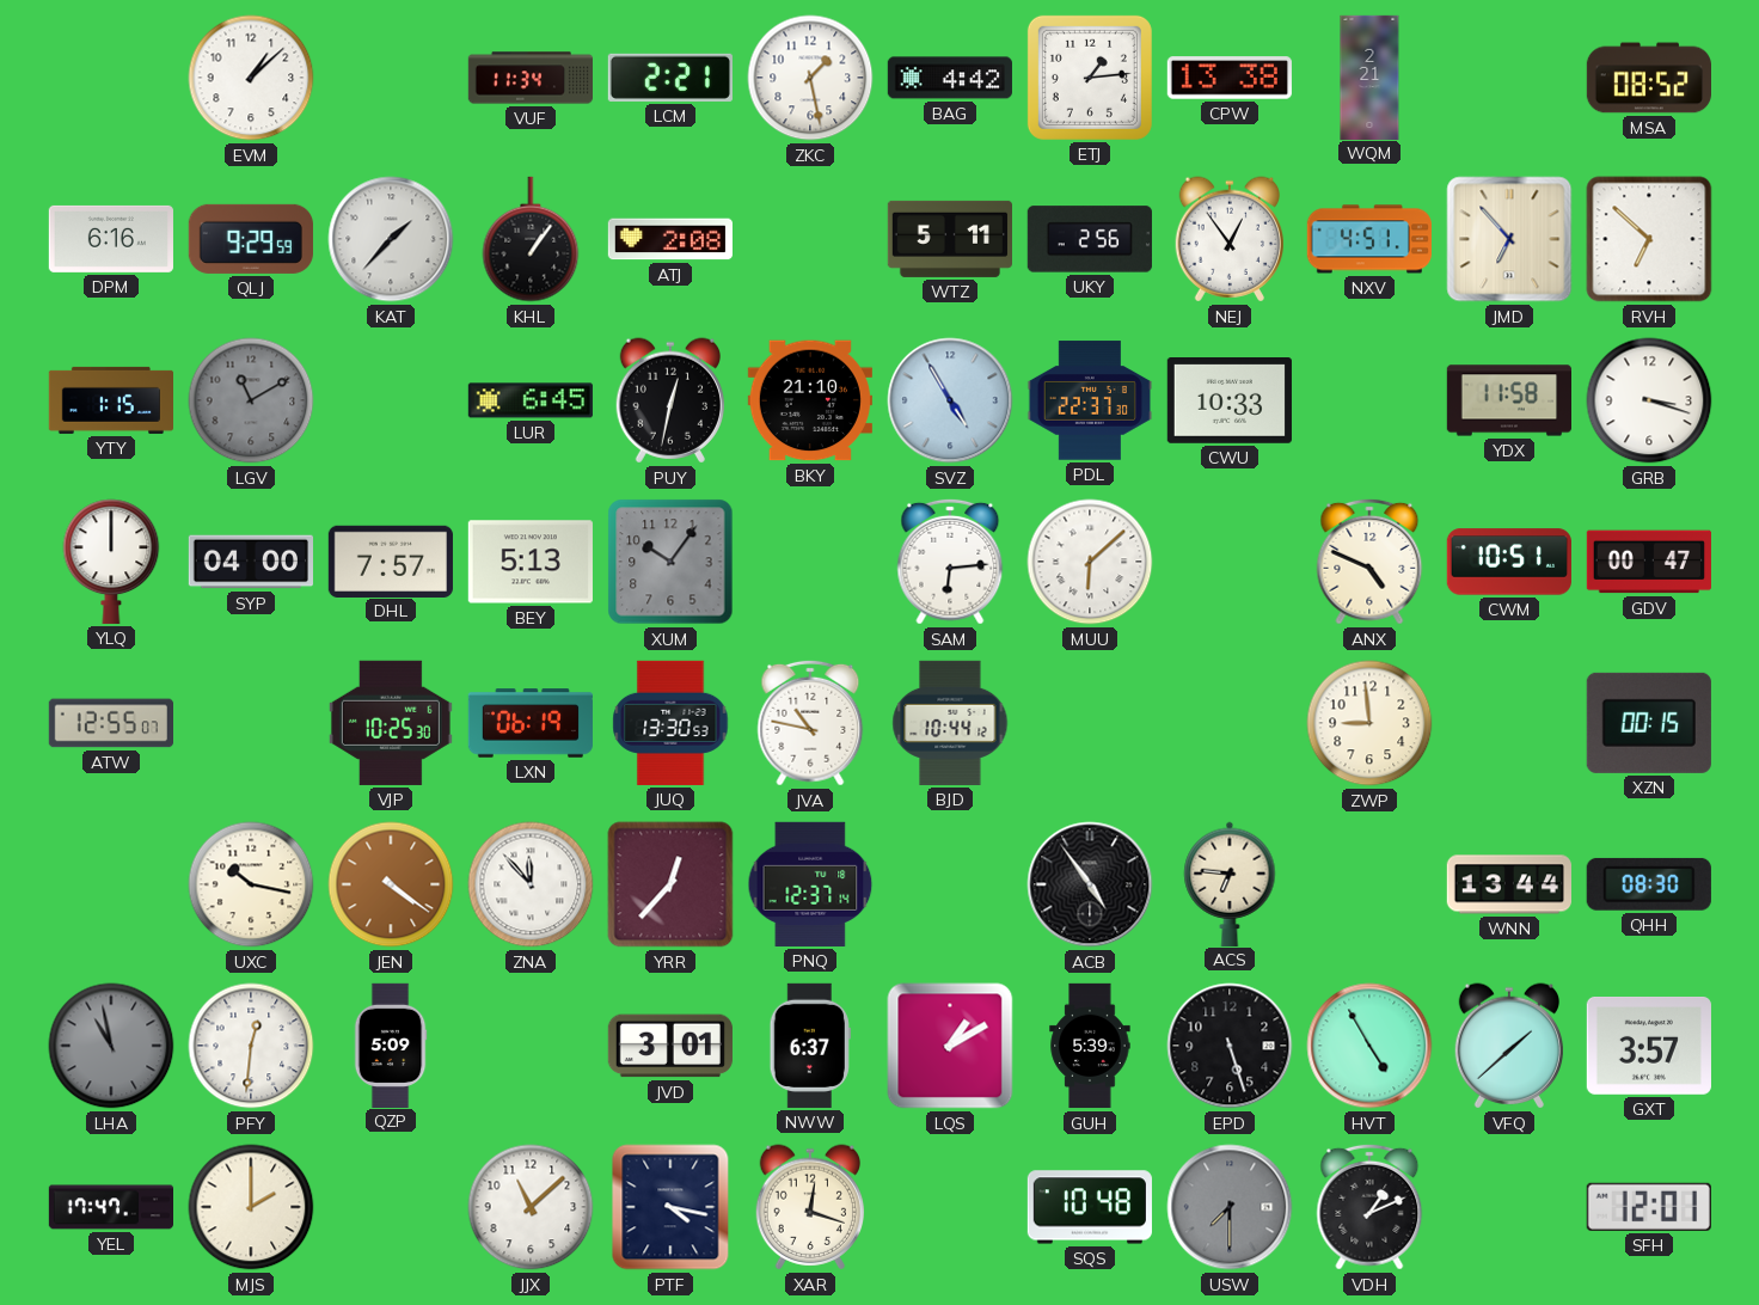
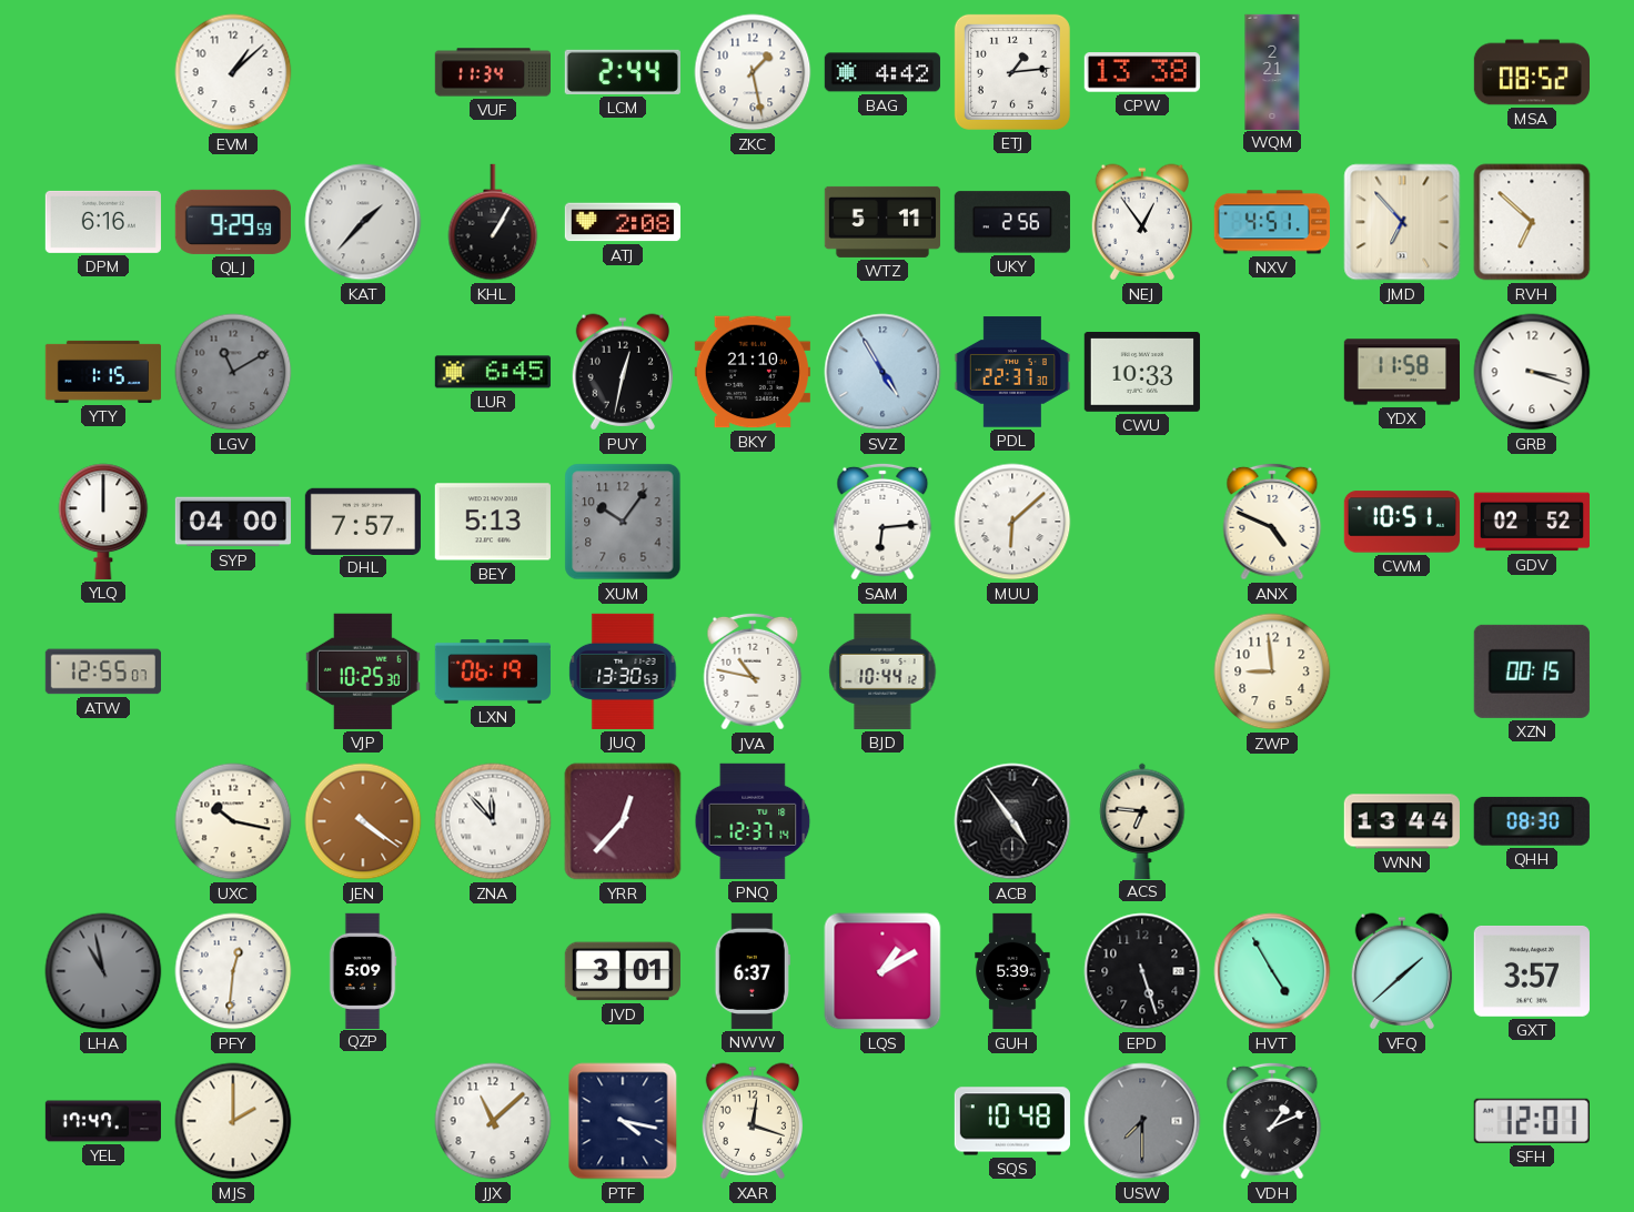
LCM: 2:21 -> 2:44 (623, 72)
KHL: 1:06 -> 1:05 (493, 222)
GDV: 00:47 -> 02:52 (1532, 522)
